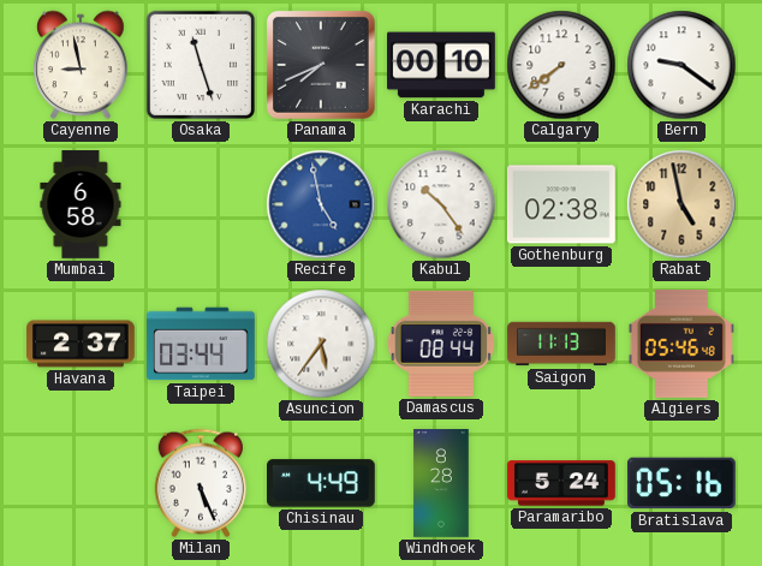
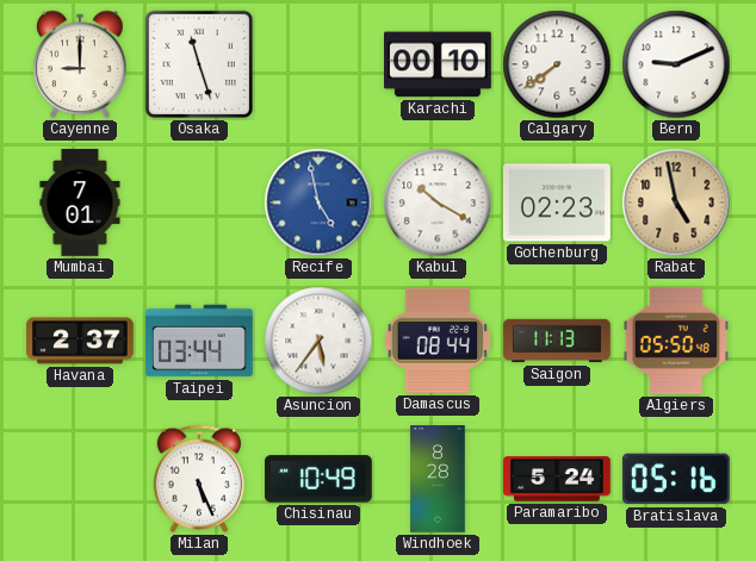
Cayenne: 8:58 -> 9:00 (80, 64)
Panama: 7:41 -> none (321, 65)
Bern: 9:21 -> 9:11 (676, 64)
Mumbai: 6:58 -> 7:01 (80, 202)
Kabul: 10:24 -> 10:20 (438, 202)
Gothenburg: 02:38 -> 02:23 (558, 202)
Algiers: 05:46 -> 05:50 (676, 342)
Chisinau: 4:49 -> 10:49 (320, 479)
